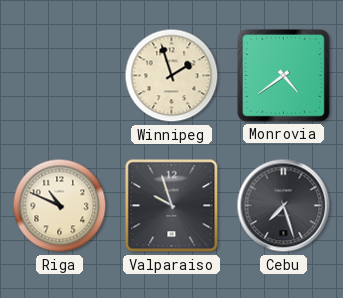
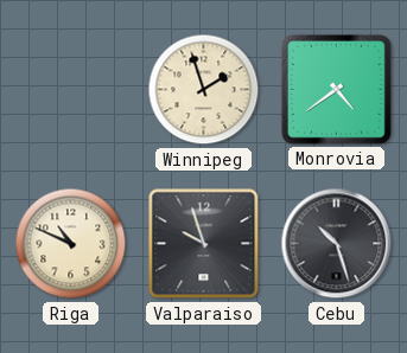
Cebu: 7:27 -> 10:27 (337, 244)
